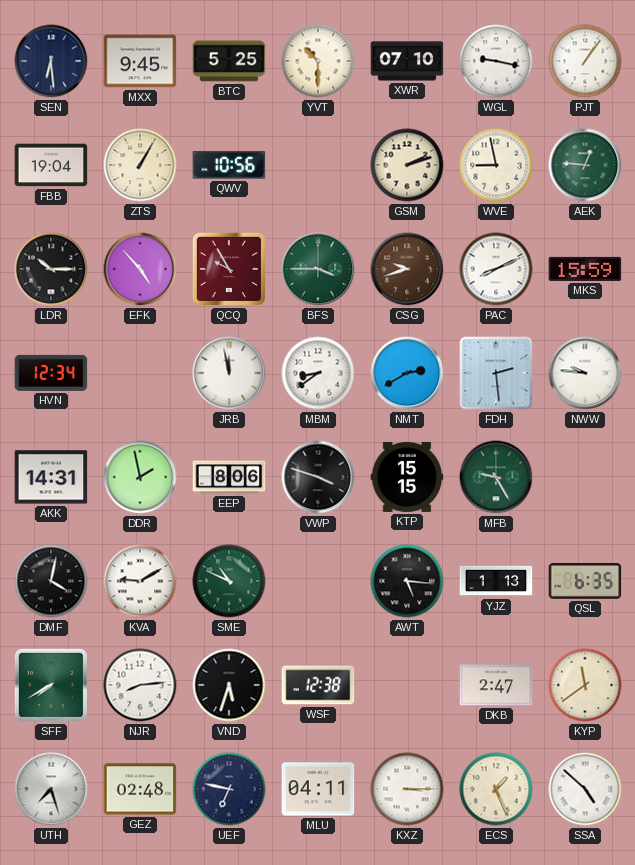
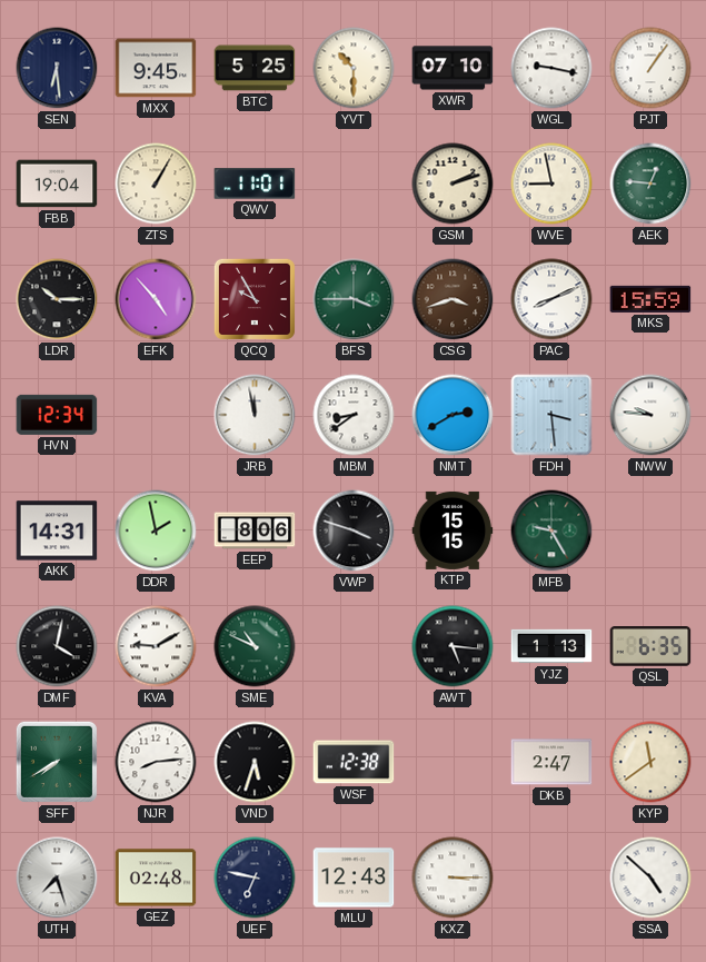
QWV: 10:56 -> 11:01 (255, 184)
CSG: 9:42 -> 3:42 (453, 299)
FDH: 2:29 -> 3:29 (551, 415)
MLU: 04:11 -> 12:43 (354, 877)
ECS: 1:26 -> none (496, 789)
